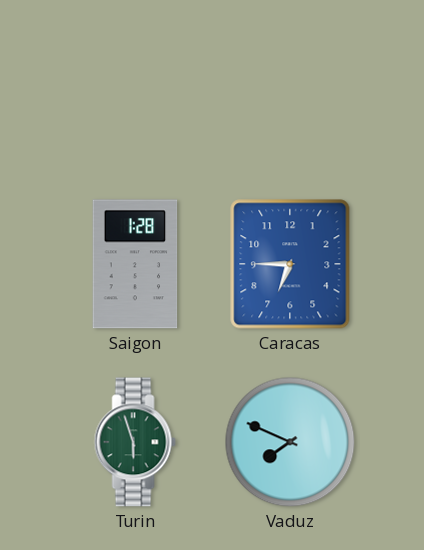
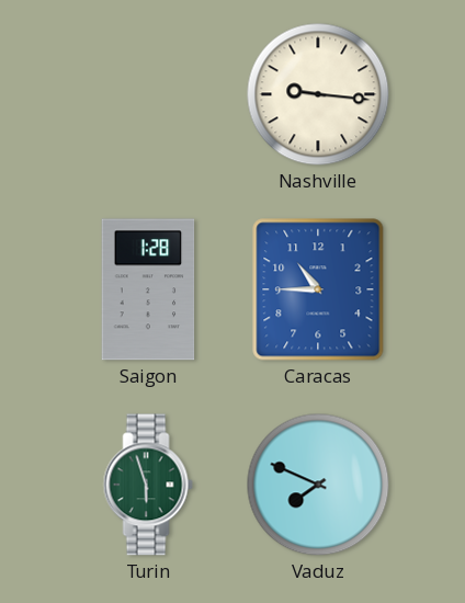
Nashville: none -> 9:16 (318, 94)
Caracas: 6:45 -> 10:45 (318, 289)
